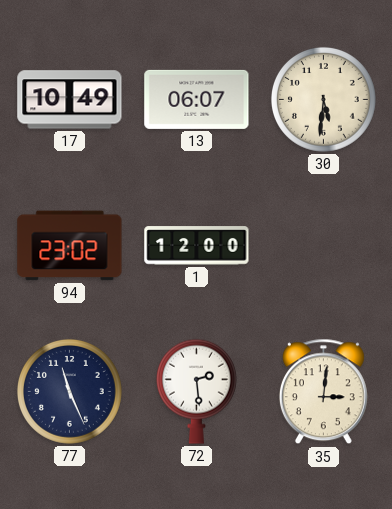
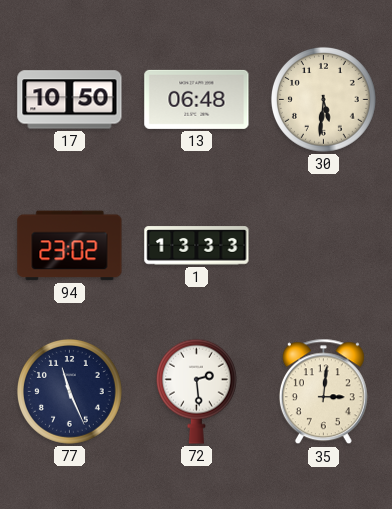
17: 10:49 -> 10:50 (70, 100)
13: 06:07 -> 06:48 (197, 99)
1: 12:00 -> 13:33 (197, 246)
